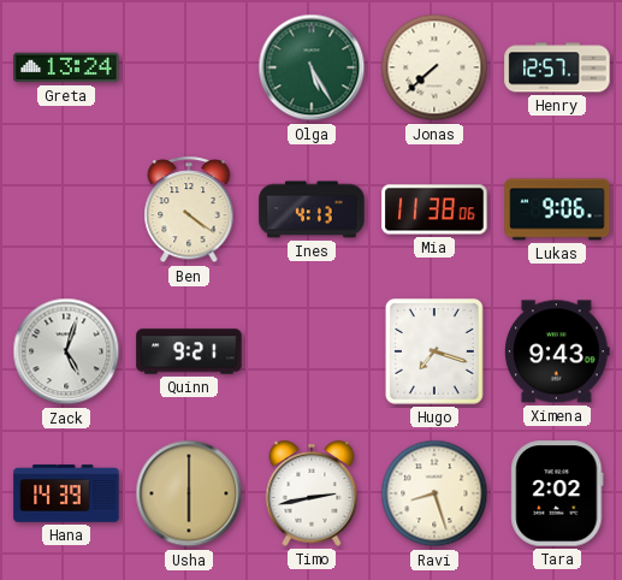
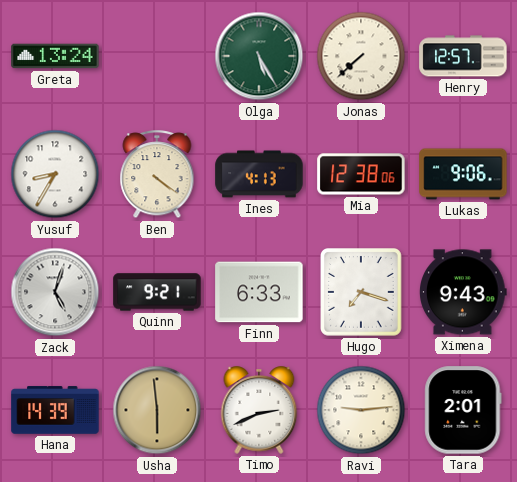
Yusuf: none -> 8:35 (55, 174)
Mia: 11:38 -> 12:38 (361, 174)
Finn: none -> 6:33 (259, 292)
Usha: 6:00 -> 5:59 (157, 410)
Timo: 2:43 -> 2:41 (259, 410)
Ravi: 8:27 -> 9:14 (361, 410)
Tara: 2:02 -> 2:01 (463, 410)
